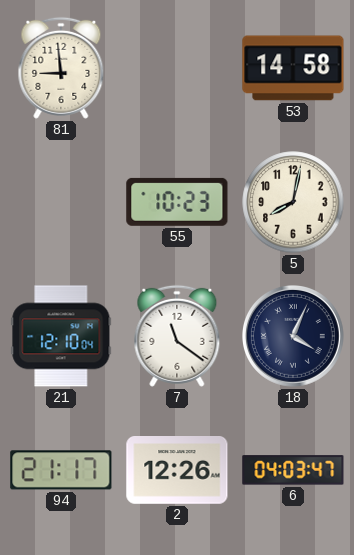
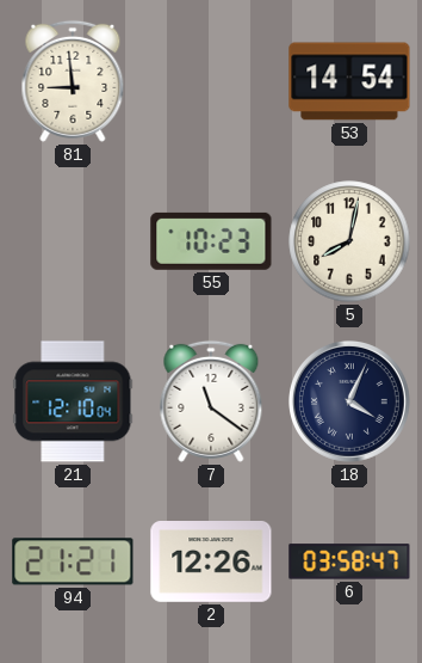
53: 14:58 -> 14:54 (349, 81)
94: 21:17 -> 21:21 (73, 561)
6: 04:03 -> 03:58 (349, 561)
